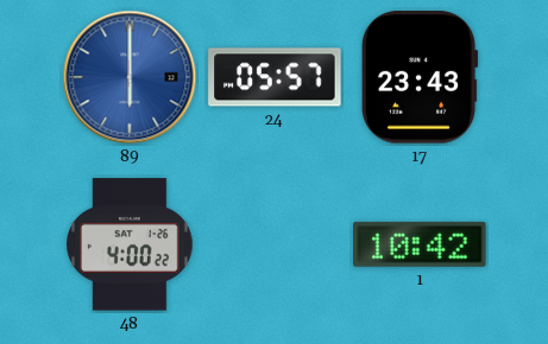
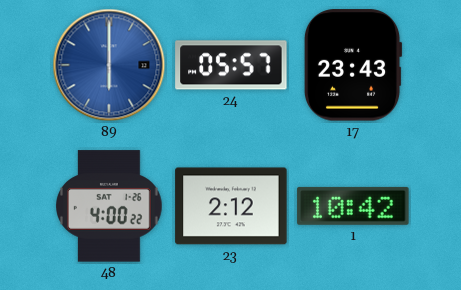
23: none -> 2:12 (231, 206)
